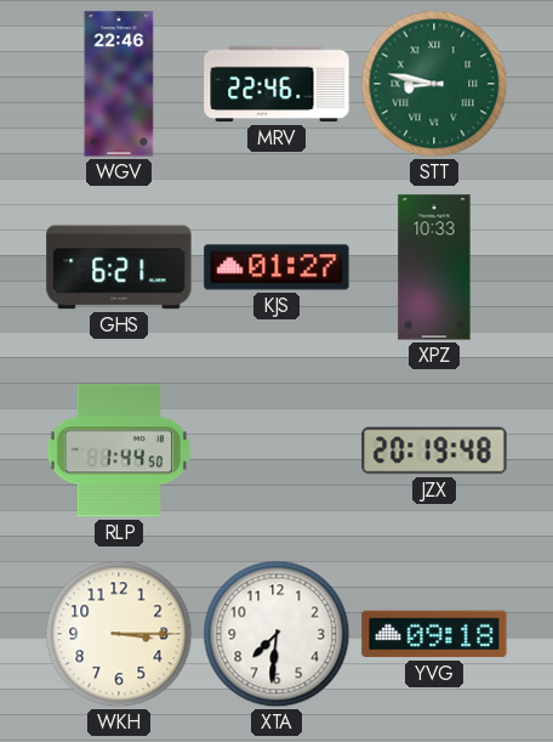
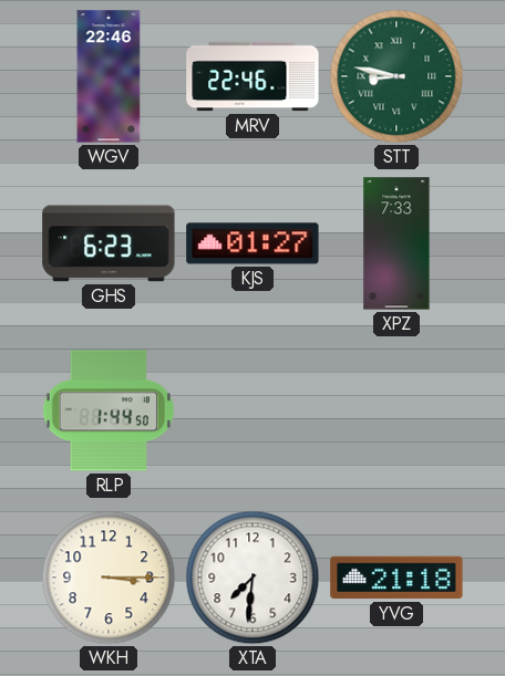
GHS: 6:21 -> 6:23 (109, 243)
XPZ: 10:33 -> 7:33 (396, 243)
JZX: 20:19 -> none (434, 451)
YVG: 09:18 -> 21:18 (396, 578)
